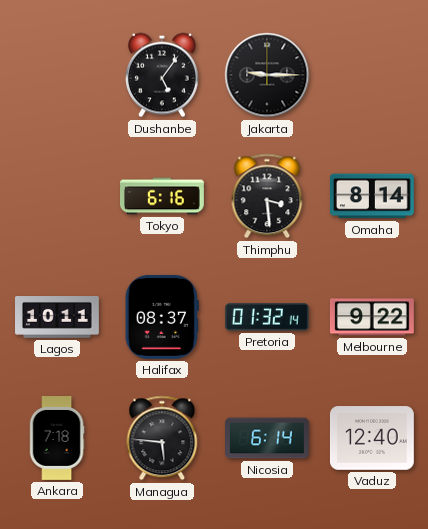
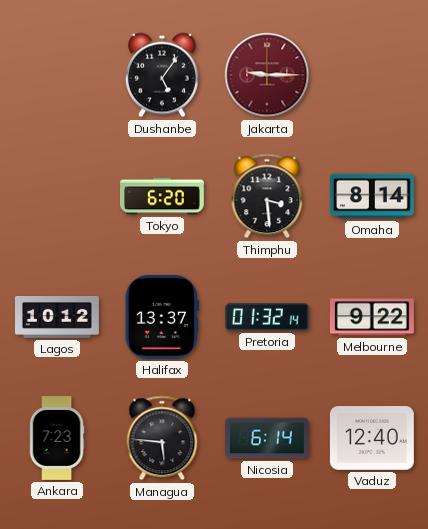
Jakarta dial: black -> burgundy (267, 75)
Tokyo: 6:16 -> 6:20 (163, 196)
Lagos: 10:11 -> 10:12 (58, 318)
Halifax: 08:37 -> 13:37 (162, 317)
Ankara: 7:18 -> 7:23 (57, 439)
